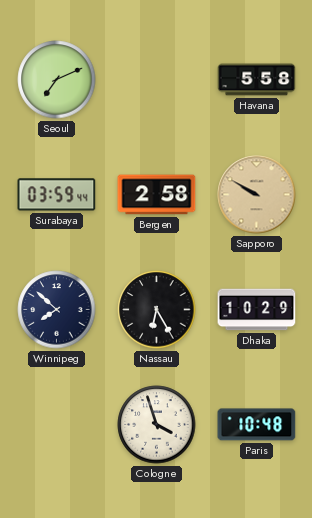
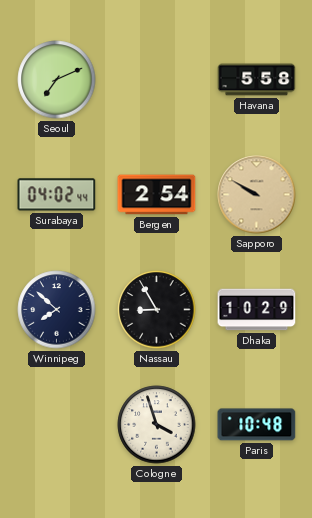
Surabaya: 03:59 -> 04:02 (57, 195)
Bergen: 2:58 -> 2:54 (157, 195)
Nassau: 6:25 -> 8:55 (157, 310)
